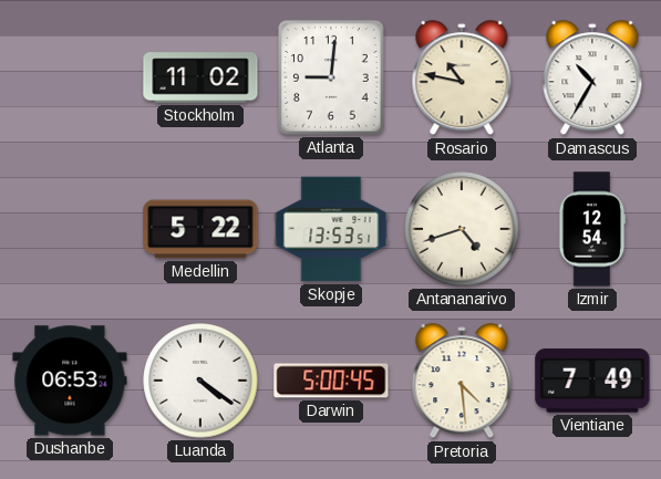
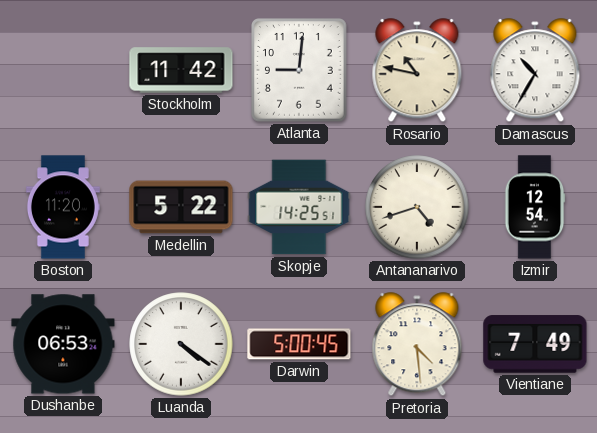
Stockholm: 11:02 -> 11:42 (181, 70)
Boston: none -> 11:20 (63, 207)
Skopje: 13:53 -> 14:25 (299, 207)
